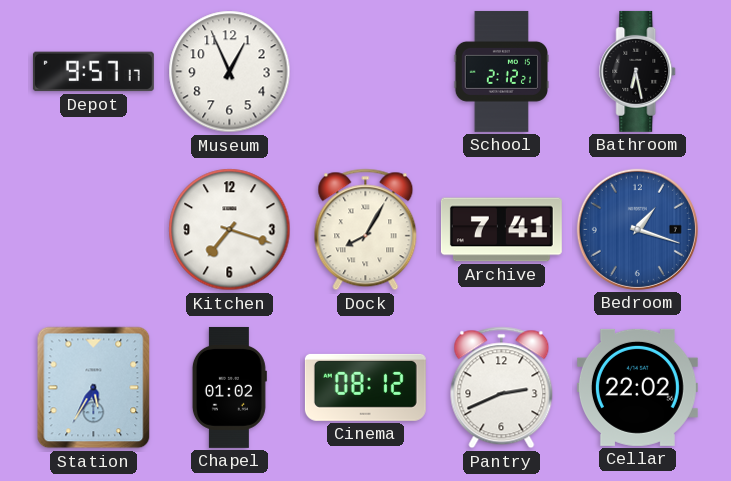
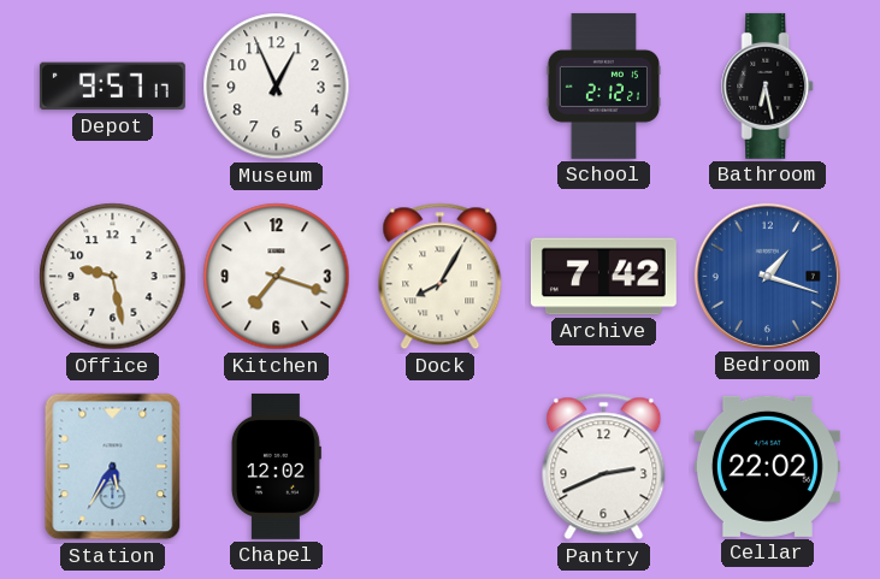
Office: none -> 9:28 (113, 277)
Archive: 7:41 -> 7:42 (603, 277)
Chapel: 01:02 -> 12:02 (276, 466)
Cinema: 08:12 -> none (365, 387)
